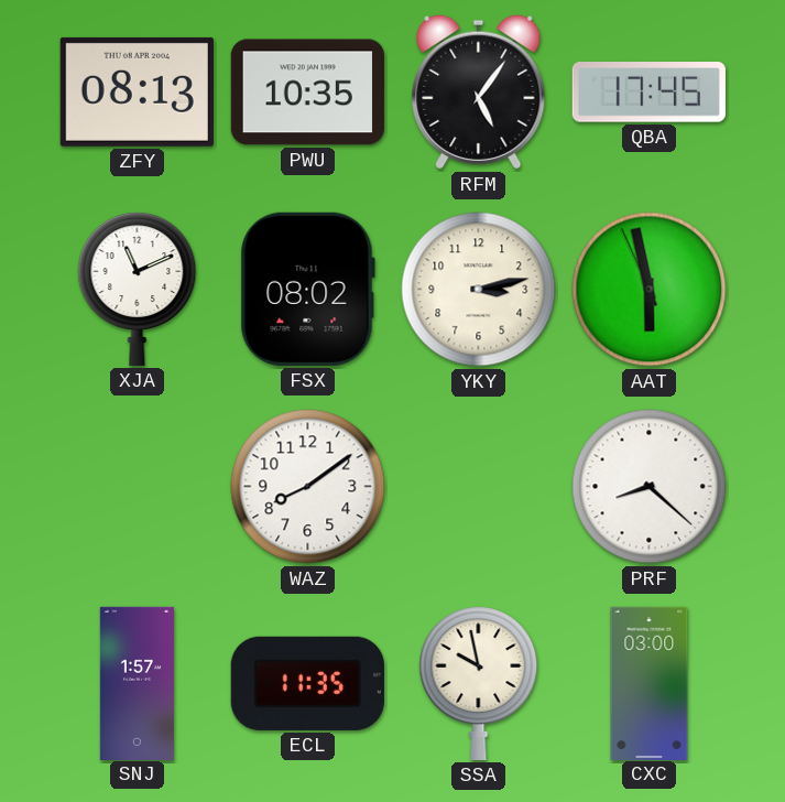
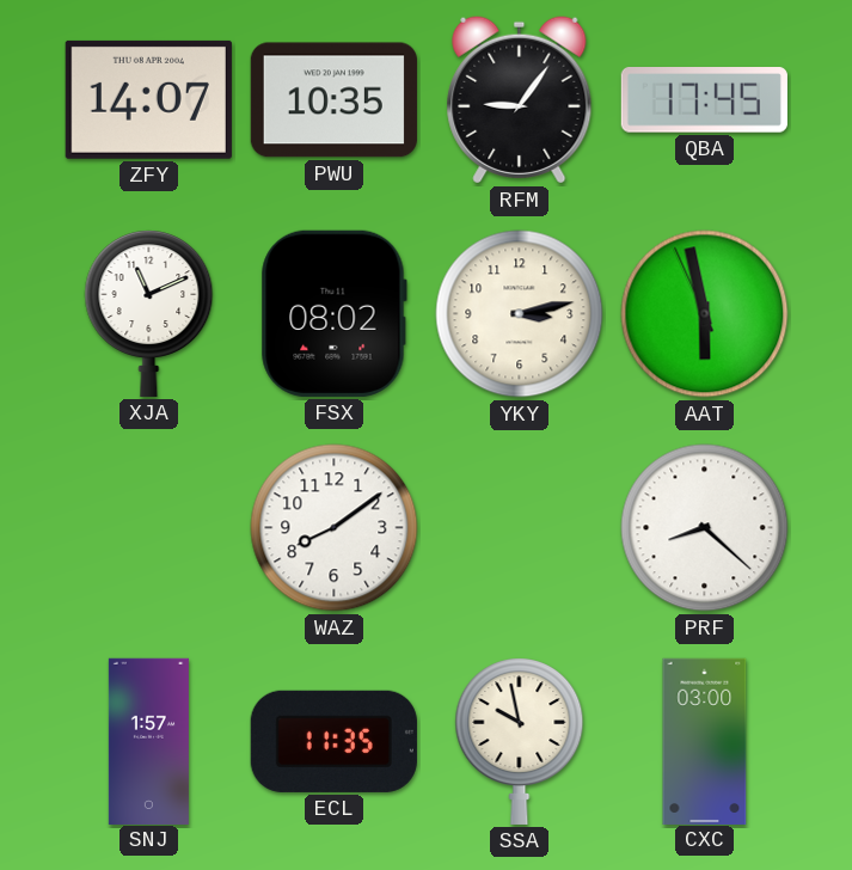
ZFY: 08:13 -> 14:07 (148, 99)
RFM: 5:06 -> 9:06 (520, 100)
